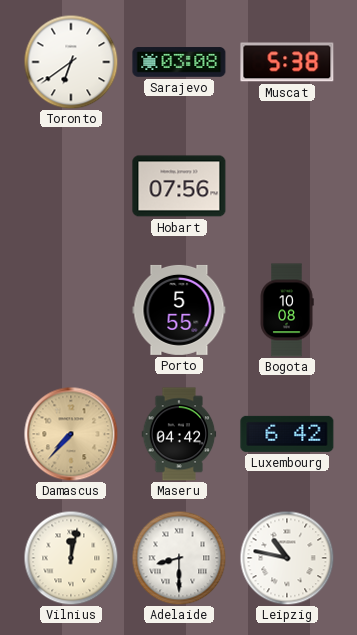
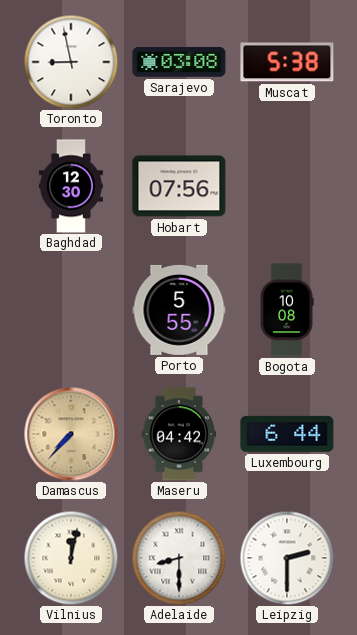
Toronto: 6:39 -> 8:58 (71, 62)
Baghdad: none -> 12:30 (71, 186)
Luxembourg: 6:42 -> 6:44 (287, 434)
Leipzig: 10:47 -> 2:30 (287, 558)
